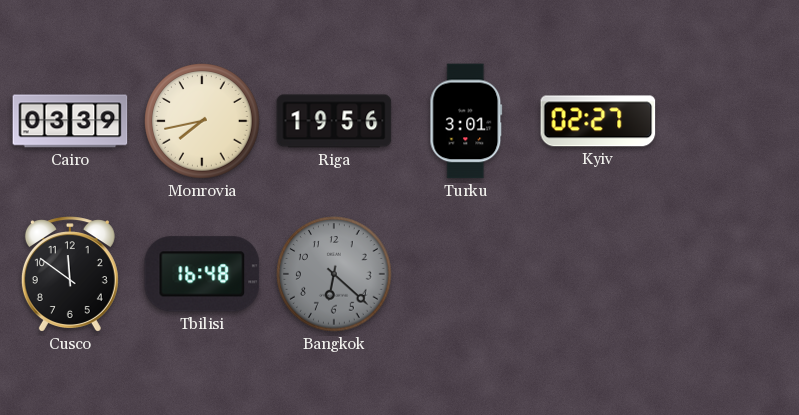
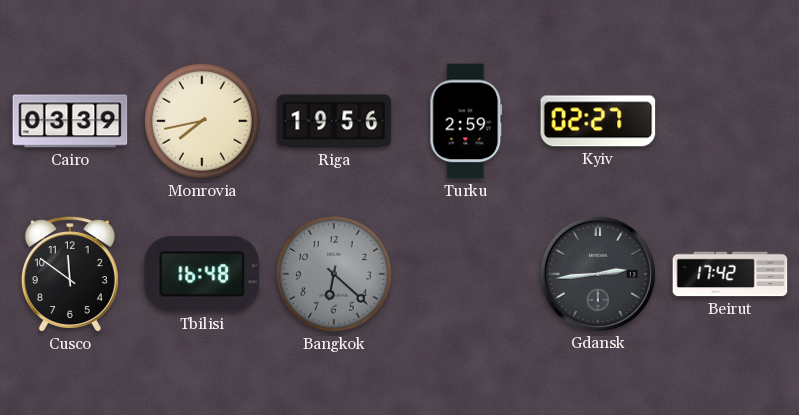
Turku: 3:01 -> 2:59 (466, 121)
Gdansk: none -> 2:44 (597, 273)
Beirut: none -> 17:42 (730, 274)
